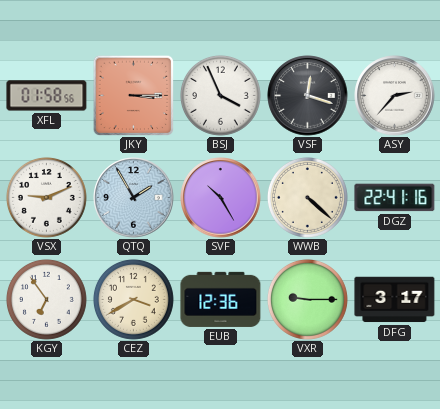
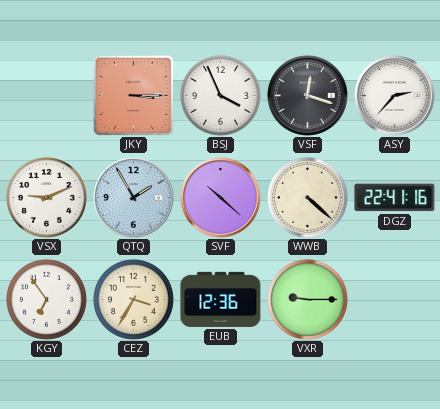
XFL: 01:58 -> none (47, 96)
SVF: 10:25 -> 10:22 (221, 198)
CEZ: 3:40 -> 3:35 (133, 299)
DFG: 3:17 -> none (395, 300)
